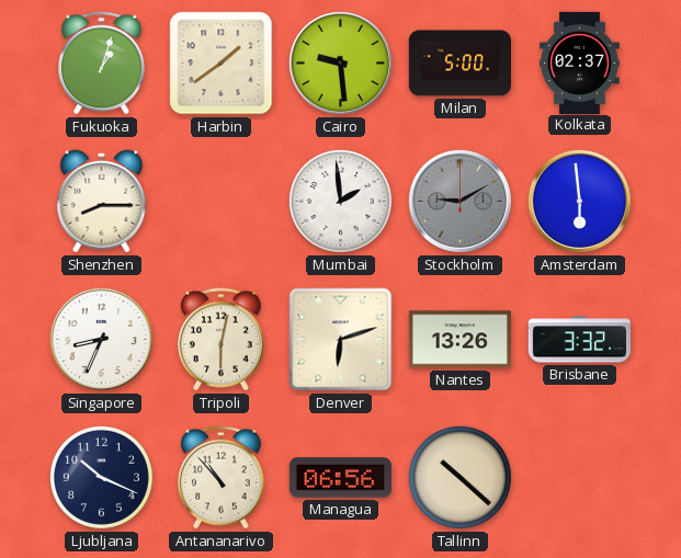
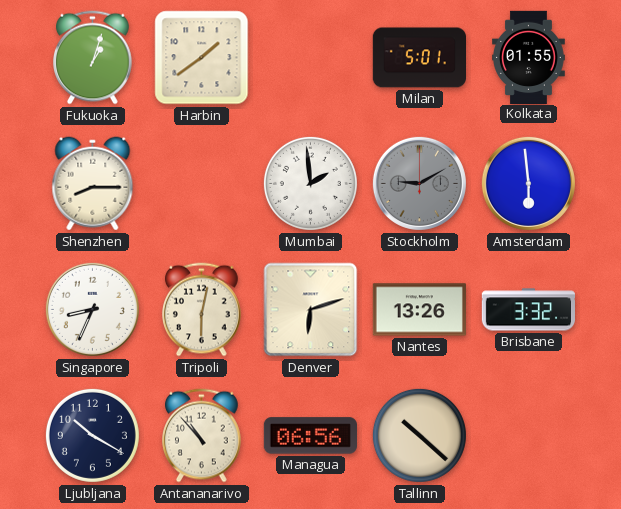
Cairo: 9:29 -> none (340, 62)
Milan: 5:00 -> 5:01 (419, 58)
Kolkata: 02:37 -> 01:55 (529, 57)
Ljubljana: 10:19 -> 10:20 (92, 435)
